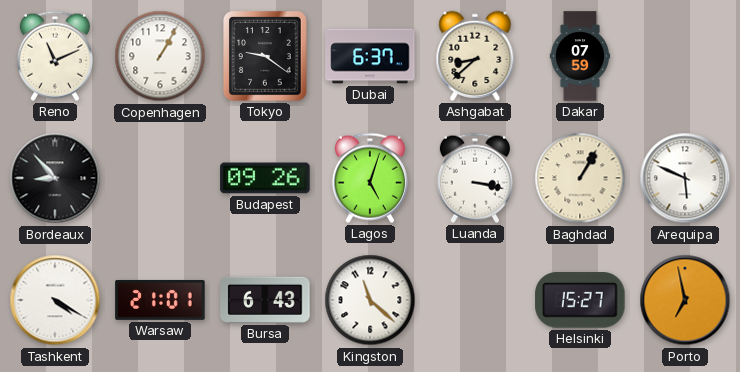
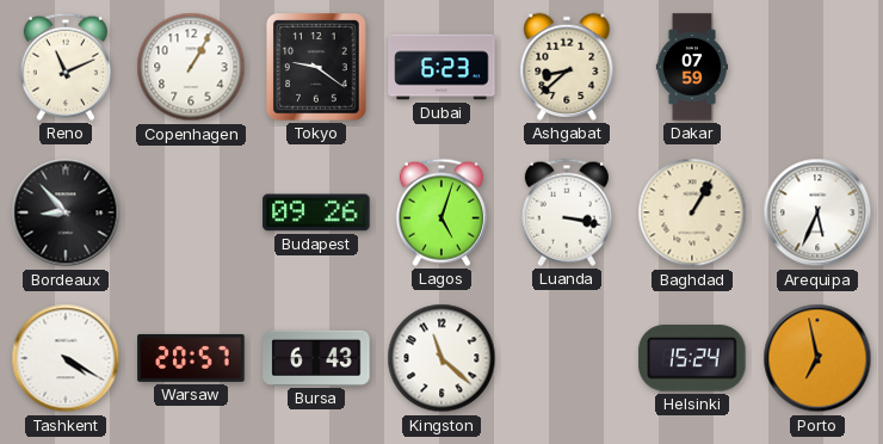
Dubai: 6:37 -> 6:23 (441, 67)
Arequipa: 5:49 -> 5:34 (817, 212)
Warsaw: 21:01 -> 20:57 (191, 358)
Helsinki: 15:27 -> 15:24 (692, 358)
